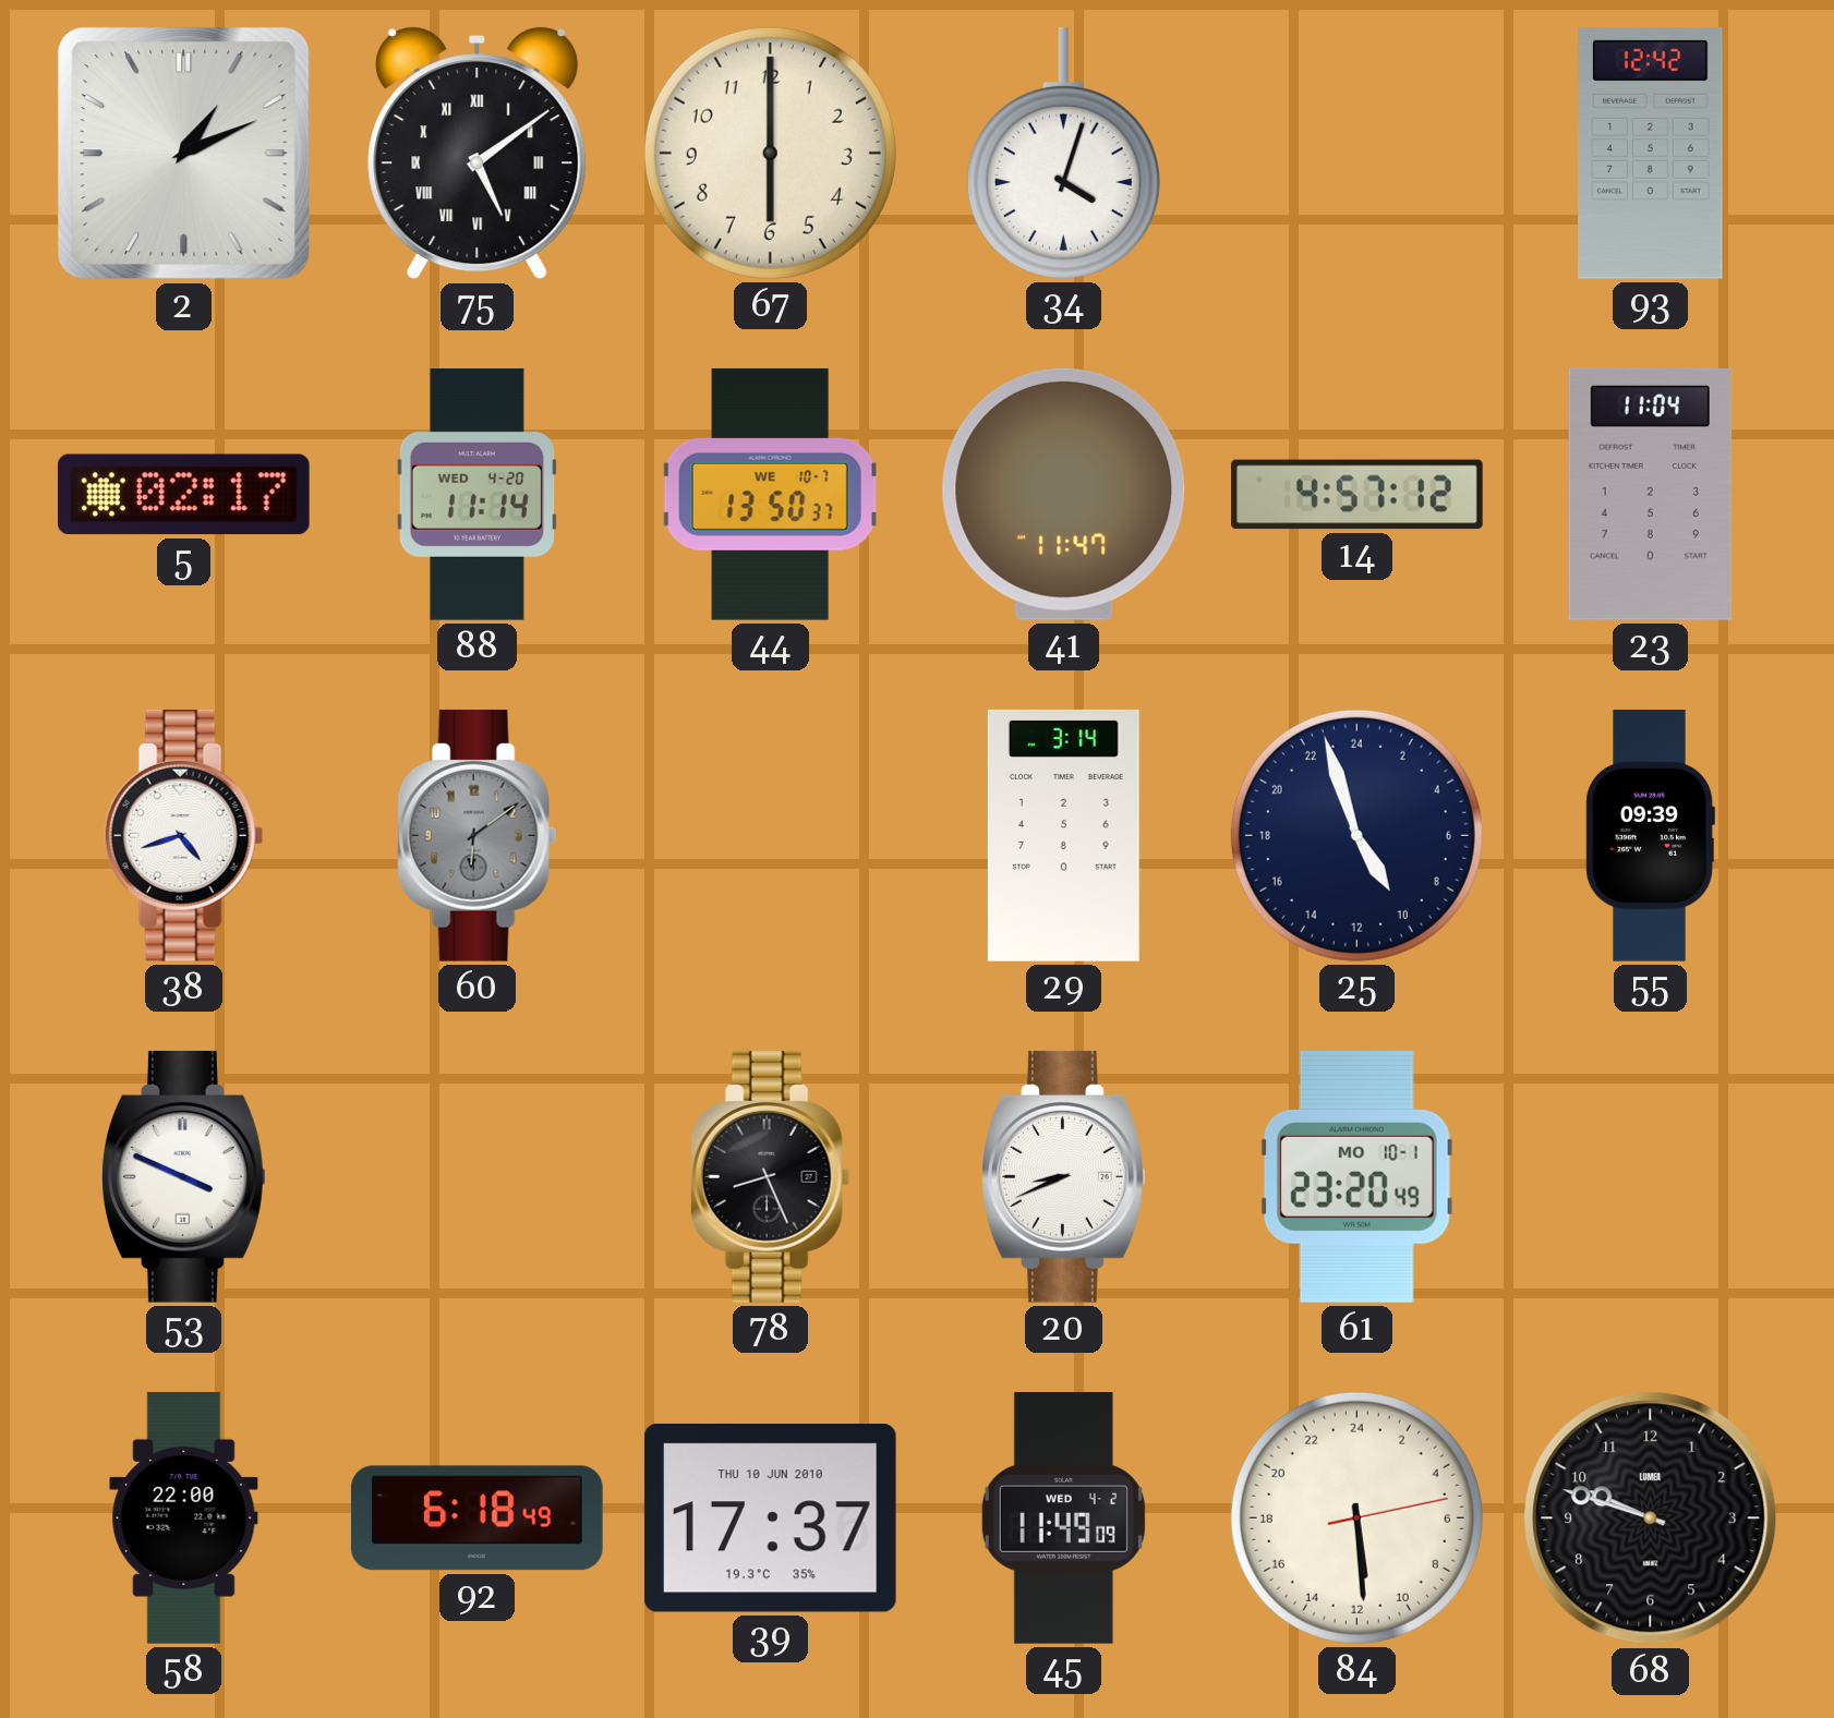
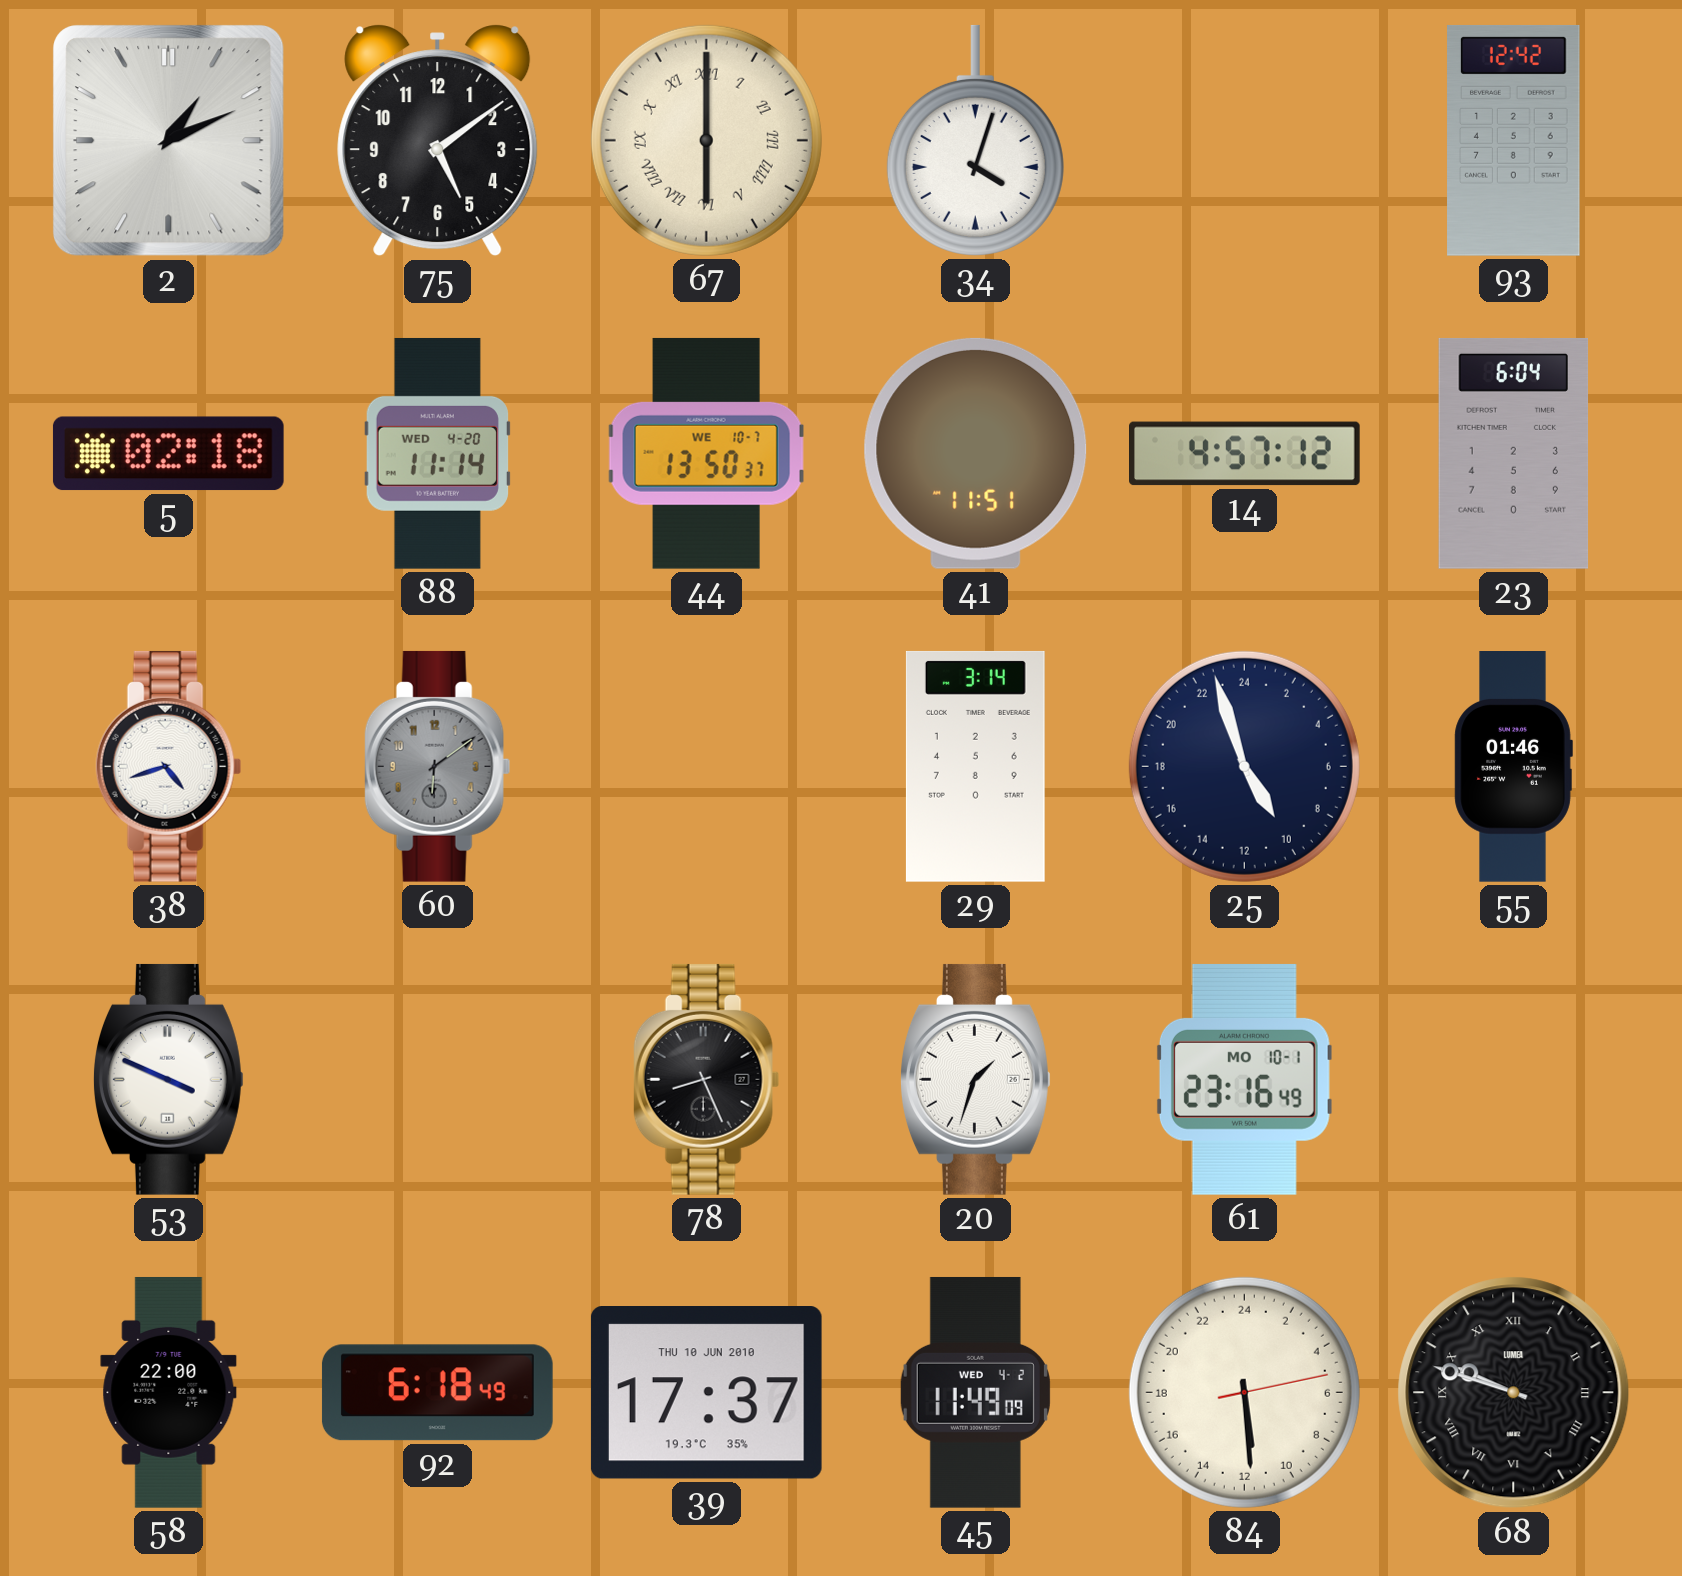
75 numerals: Roman -> Arabic (438, 141)
67 numerals: Arabic -> Roman (706, 140)
5: 02:17 -> 02:18 (168, 454)
41: 11:47 -> 11:51 (976, 453)
23: 11:04 -> 6:04 (1514, 453)
55: 09:39 -> 01:46 (1513, 767)
20: 8:41 -> 1:33 (975, 1079)
61: 23:20 -> 23:16 (1244, 1079)
68 numerals: Arabic -> Roman (1514, 1393)
